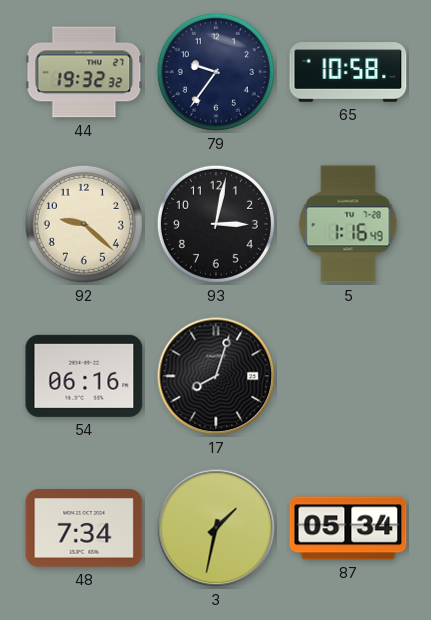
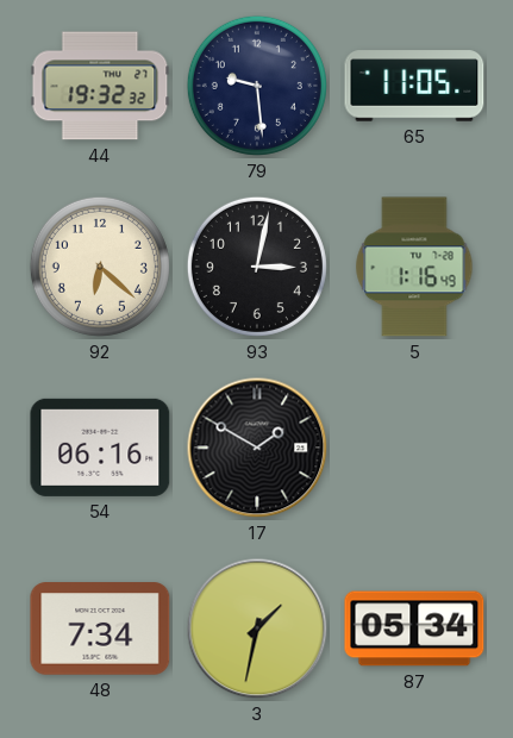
79: 9:36 -> 9:29 (257, 86)
65: 10:58 -> 11:05 (414, 86)
92: 9:22 -> 6:22 (100, 267)
17: 8:03 -> 1:50 (257, 448)
